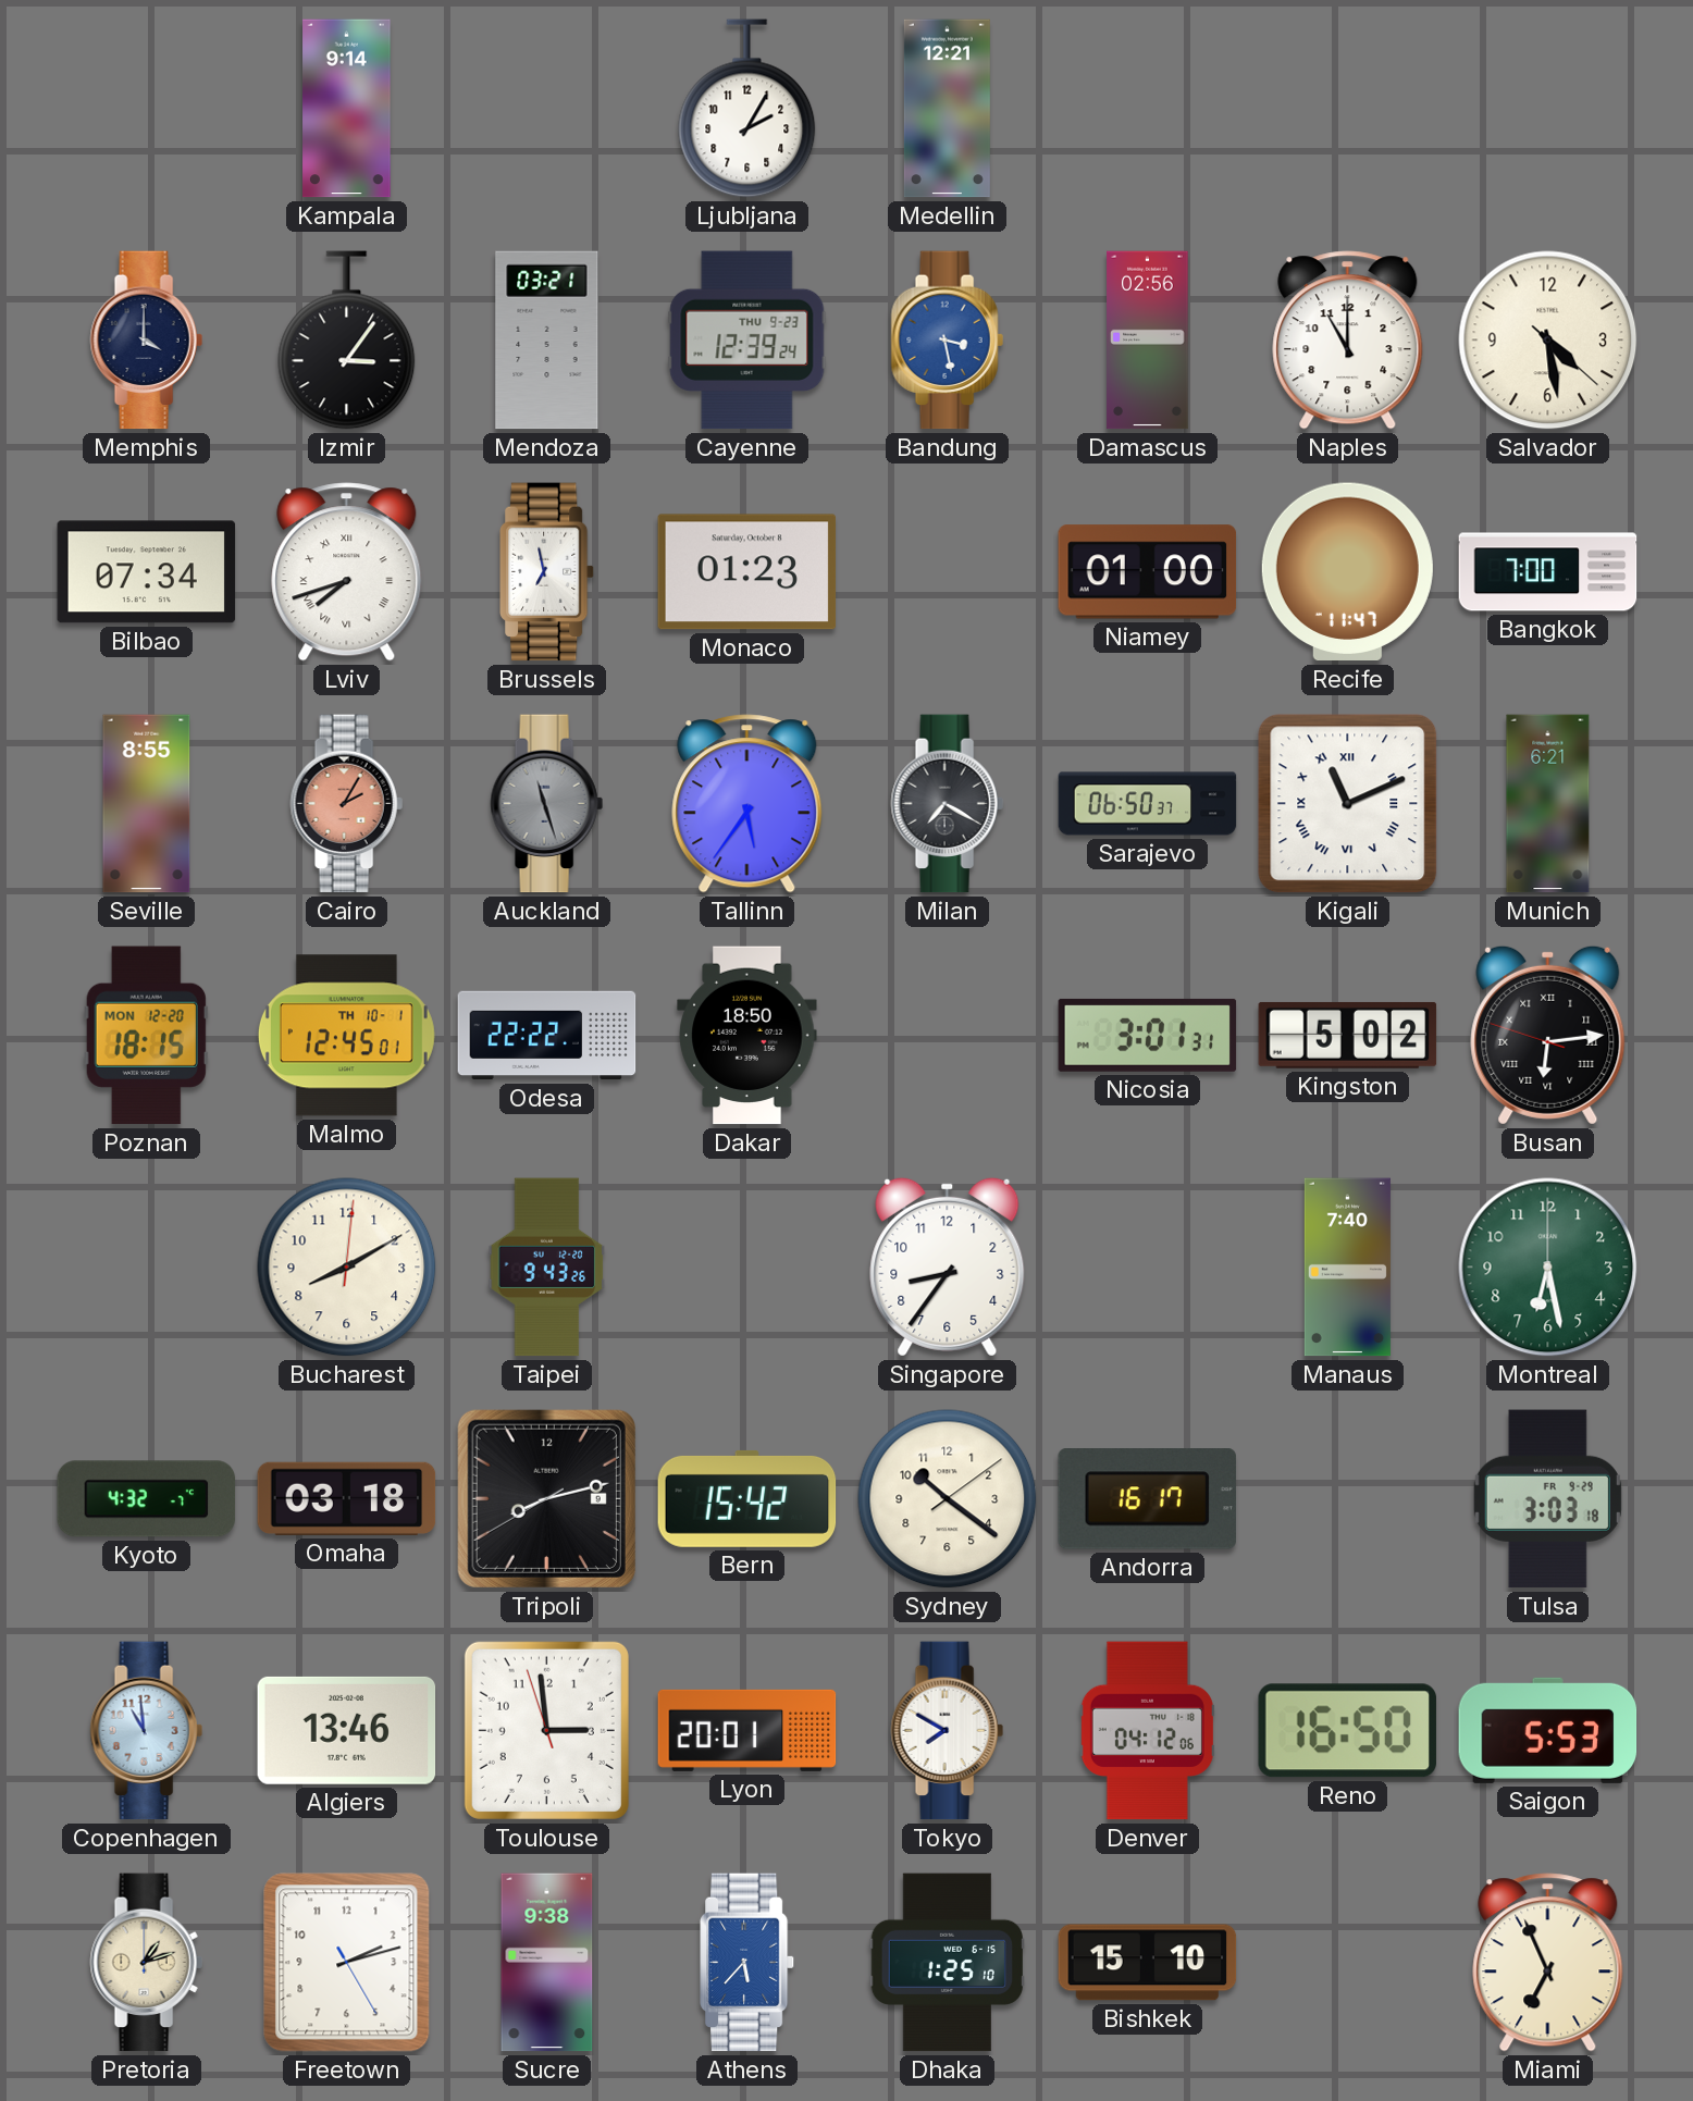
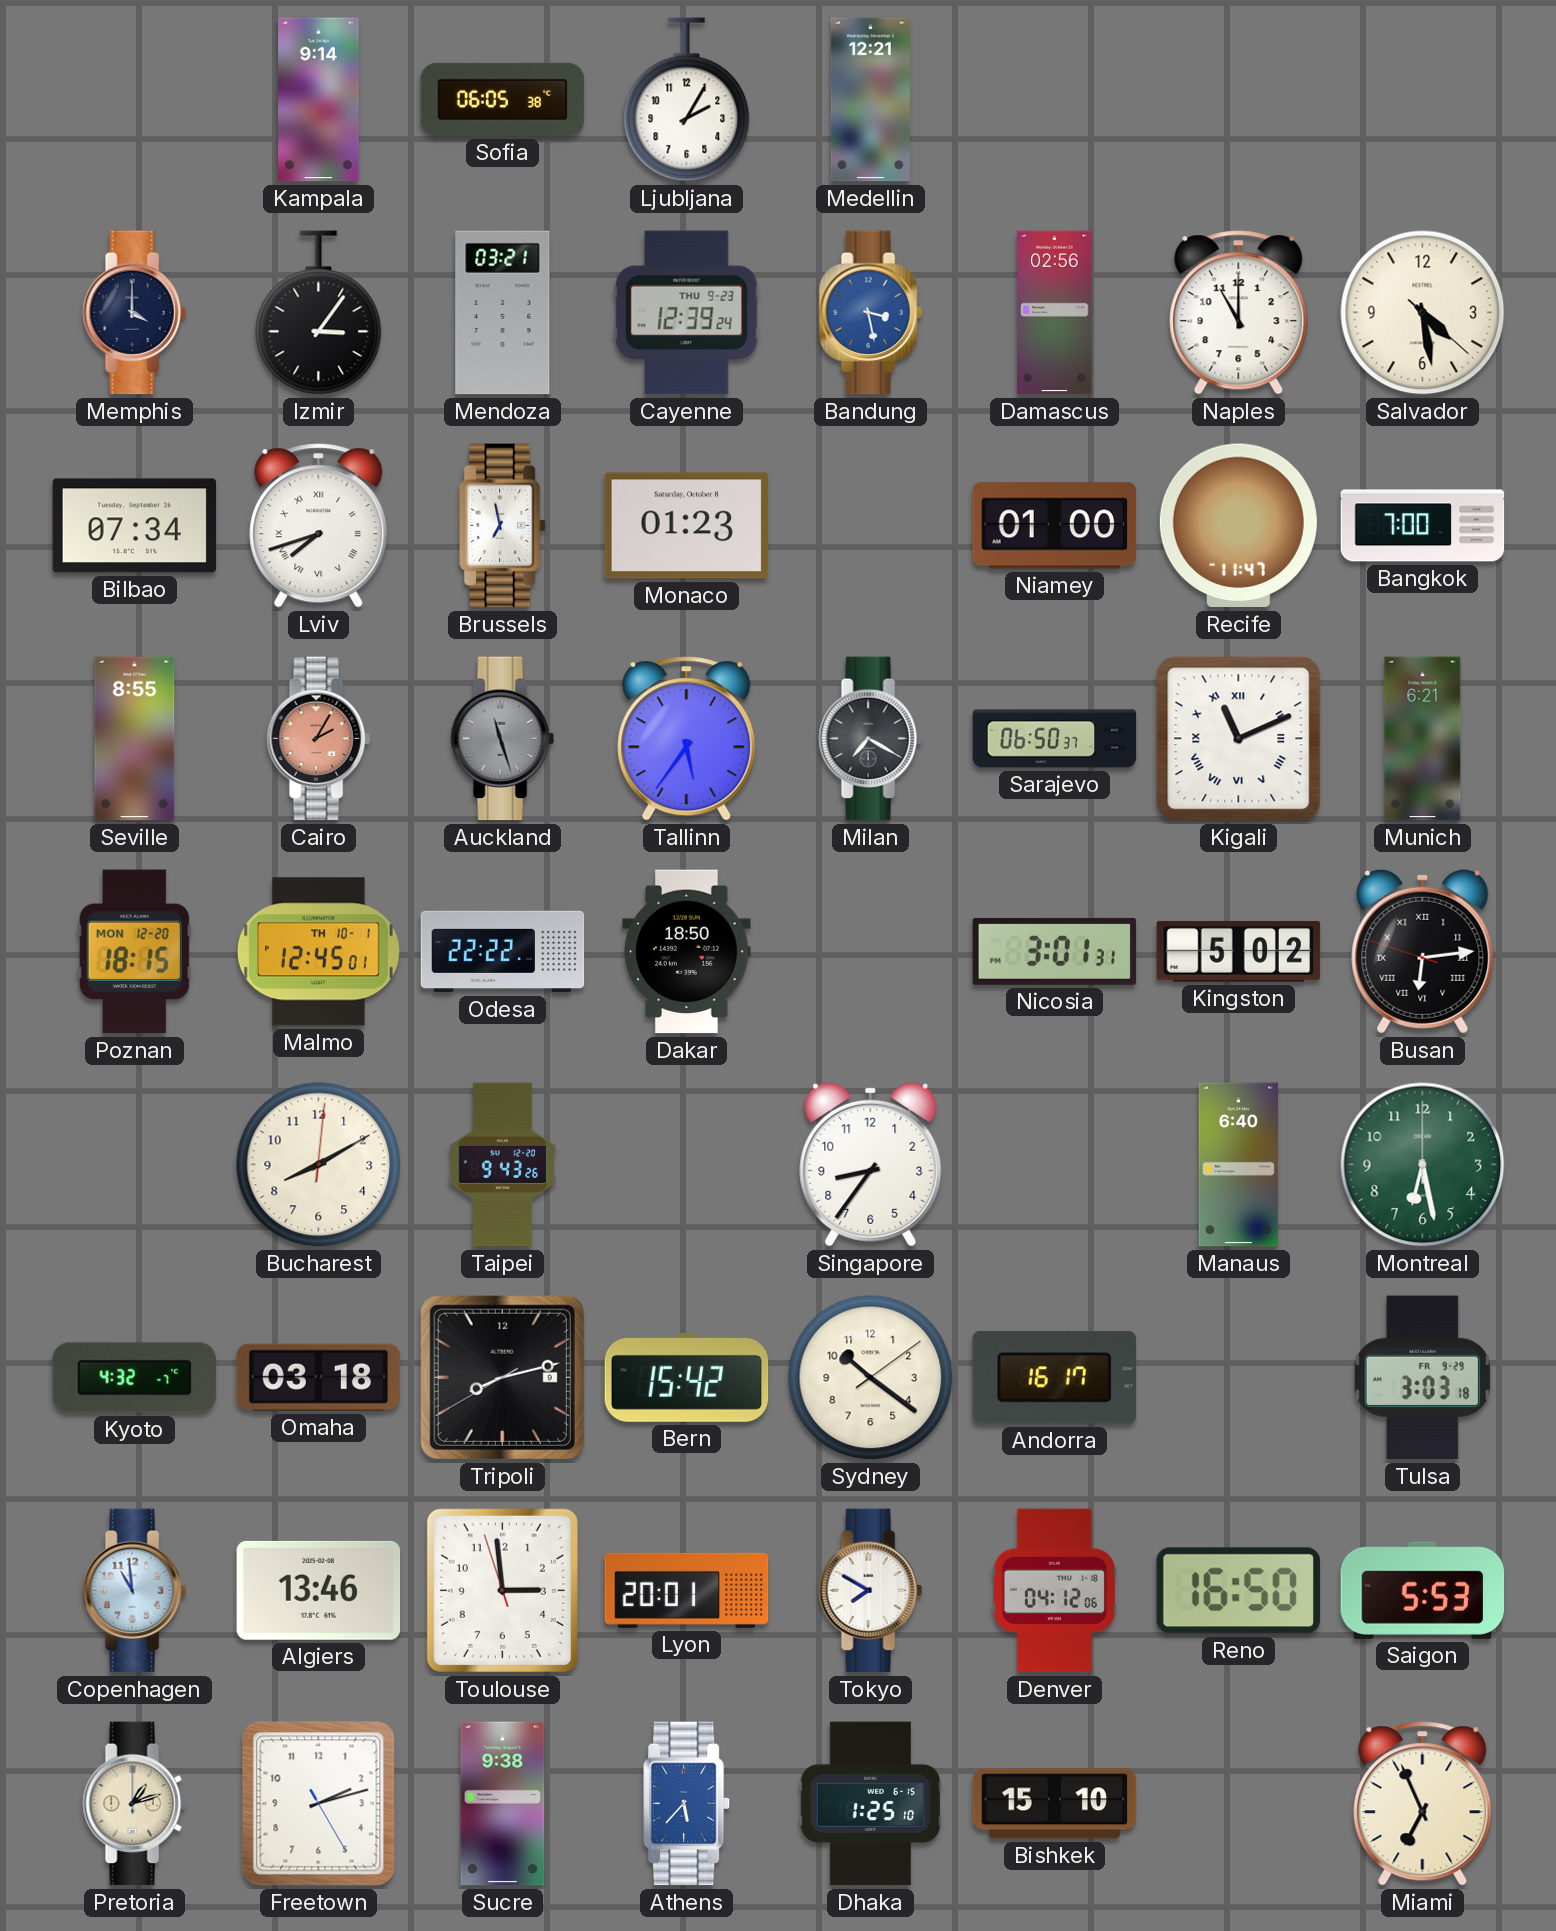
Sofia: none -> 06:05 (503, 99)
Manaus: 7:40 -> 6:40 (1238, 1165)
